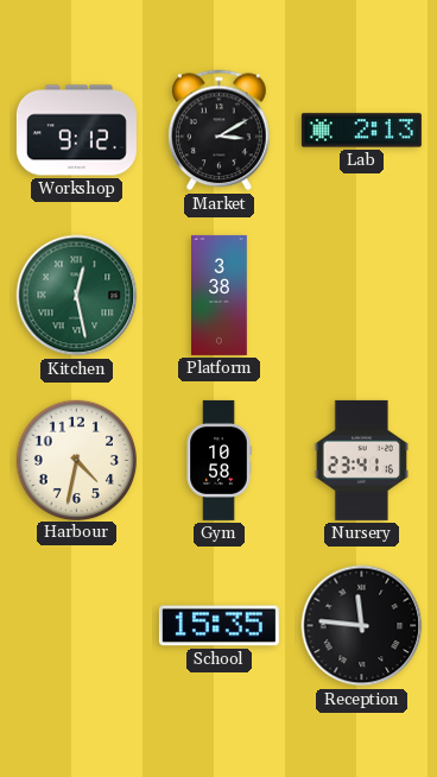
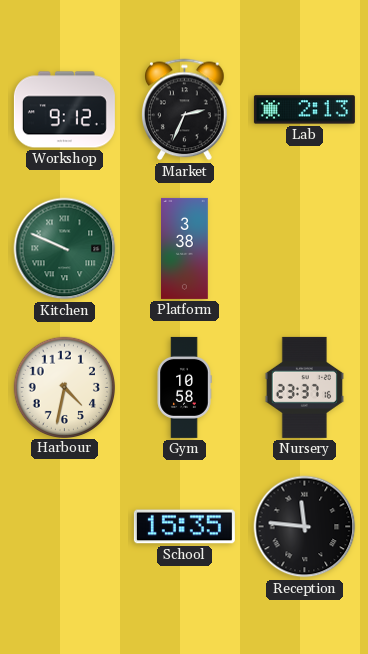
Market: 3:10 -> 2:34 (185, 110)
Kitchen: 12:28 -> 9:49 (65, 249)
Nursery: 23:41 -> 23:37 (304, 387)
